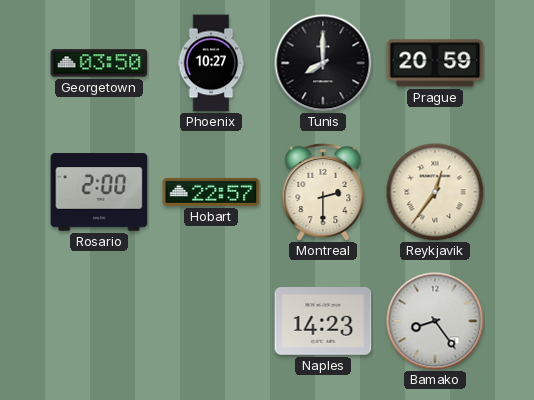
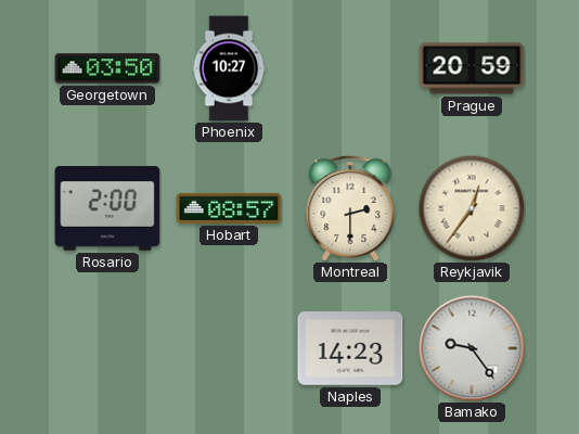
Tunis: 8:00 -> none (323, 63)
Hobart: 22:57 -> 08:57 (229, 208)
Bamako: 8:24 -> 9:24 (472, 348)
